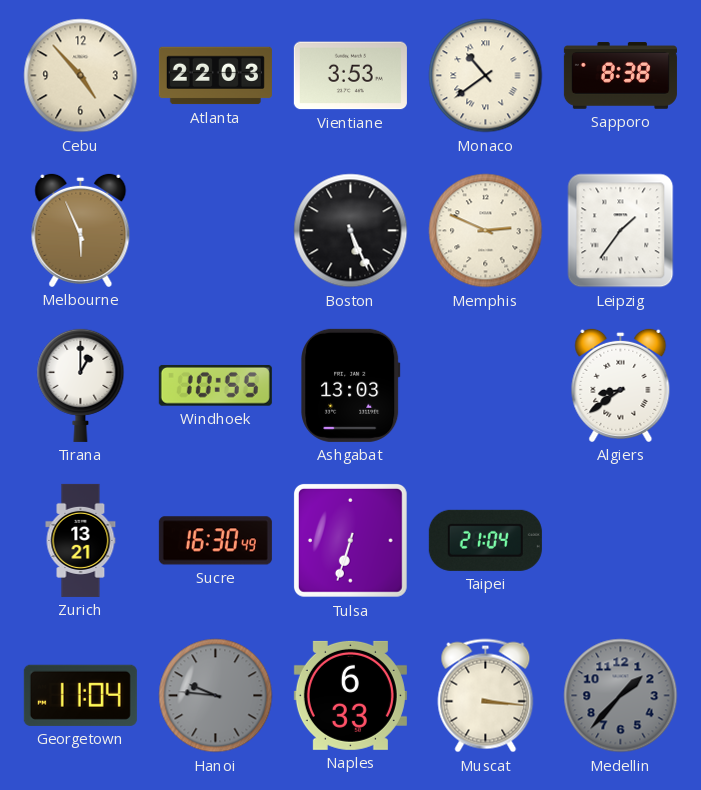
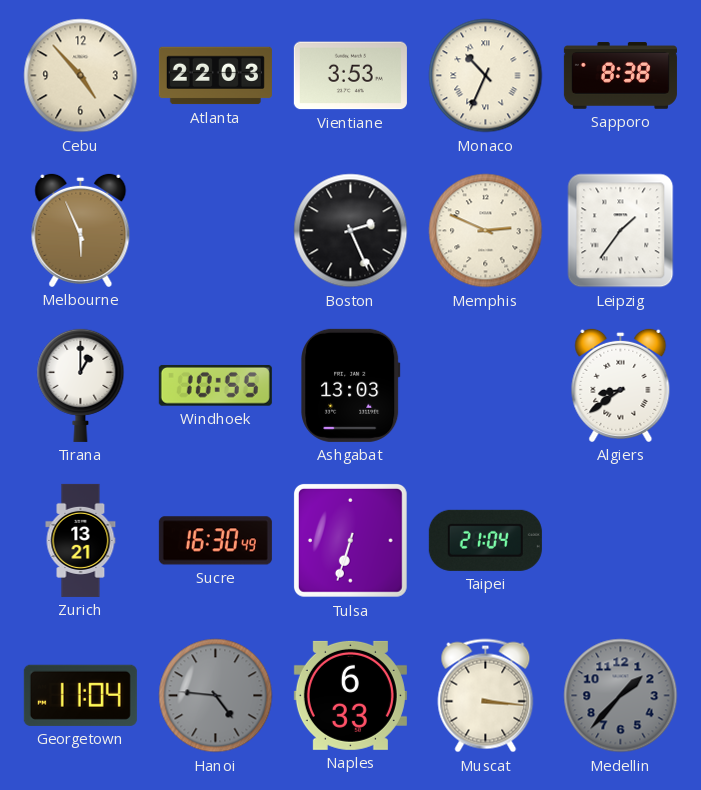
Monaco: 10:39 -> 10:34 (486, 76)
Boston: 5:26 -> 2:26 (351, 231)
Hanoi: 9:46 -> 4:46 (216, 696)
